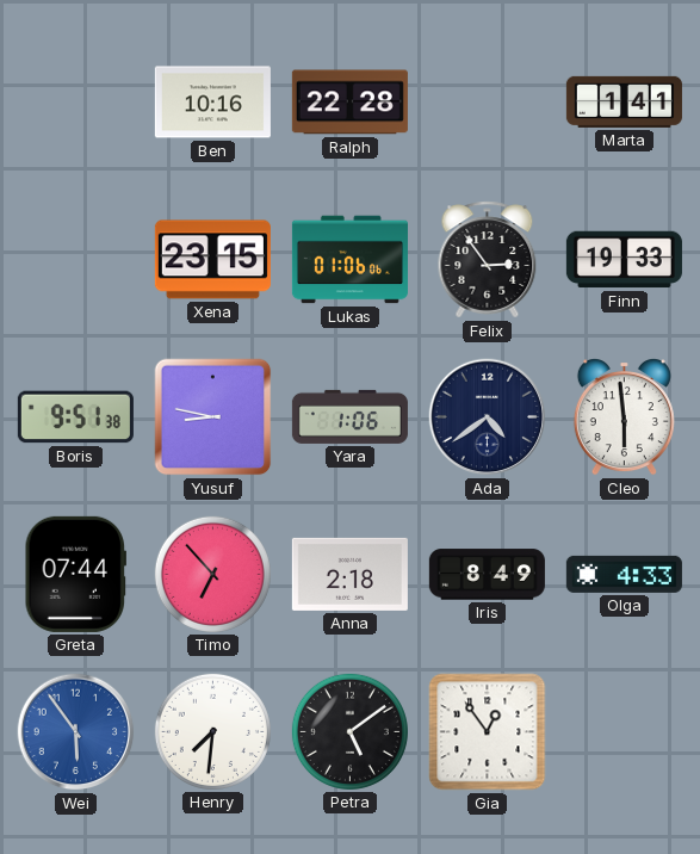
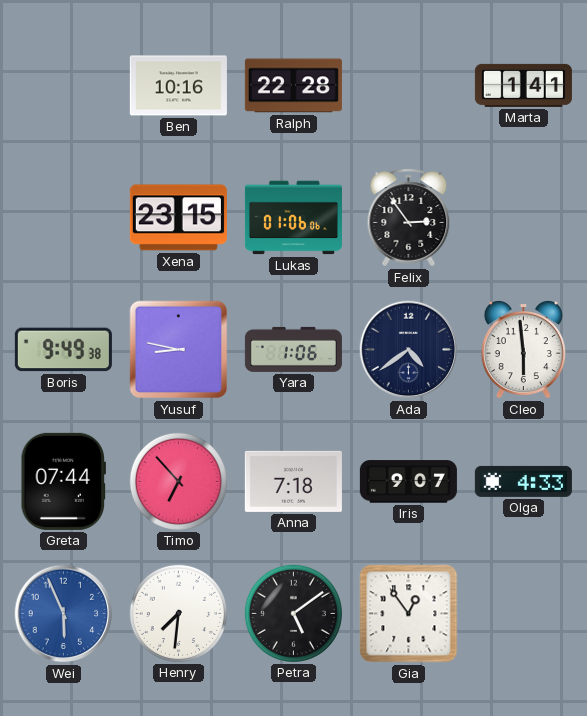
Finn: 19:33 -> none (624, 260)
Boris: 9:51 -> 9:49 (63, 350)
Anna: 2:18 -> 7:18 (293, 481)
Iris: 8:49 -> 9:07 (408, 482)
Wei: 5:54 -> 5:56 (64, 614)
